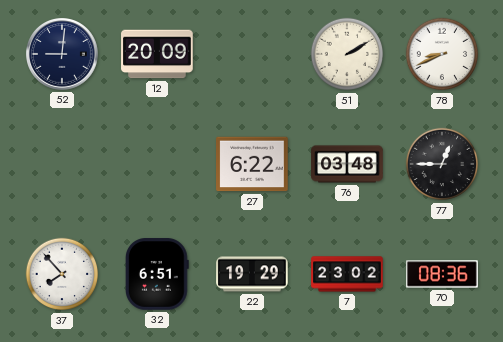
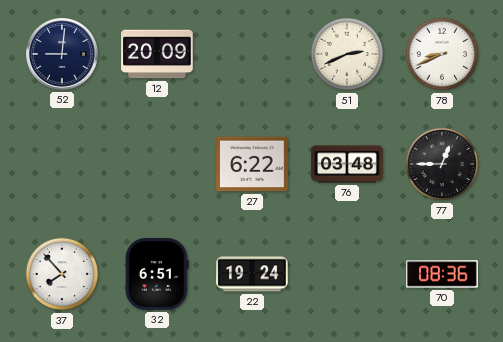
51: 2:10 -> 2:41 (347, 54)
22: 19:29 -> 19:24 (252, 274)
7: 23:02 -> none (347, 274)
